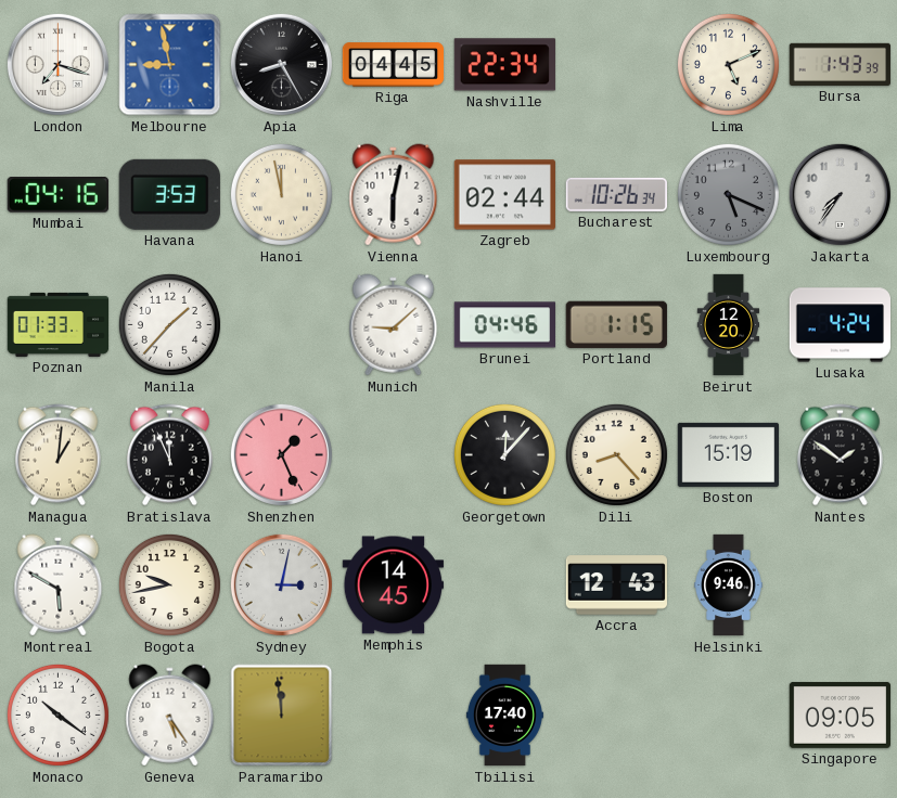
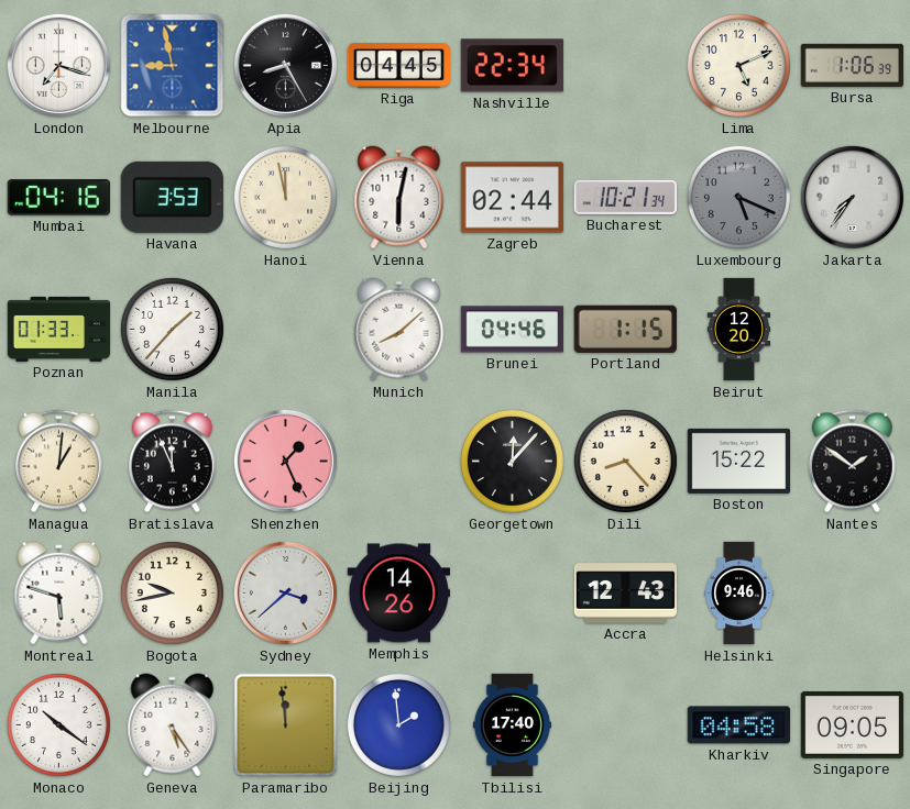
Bursa: 1:43 -> 1:06 (852, 65)
Bucharest: 10:26 -> 10:21 (625, 197)
Munich: 9:08 -> 8:08 (399, 330)
Lusaka: 4:24 -> none (840, 325)
Boston: 15:19 -> 15:22 (738, 461)
Montreal: 5:50 -> 5:48 (59, 594)
Sydney: 3:02 -> 3:38 (285, 592)
Memphis: 14:45 -> 14:26 (398, 594)
Beijing: none -> 1:59 (398, 724)
Kharkiv: none -> 04:58 (738, 725)
